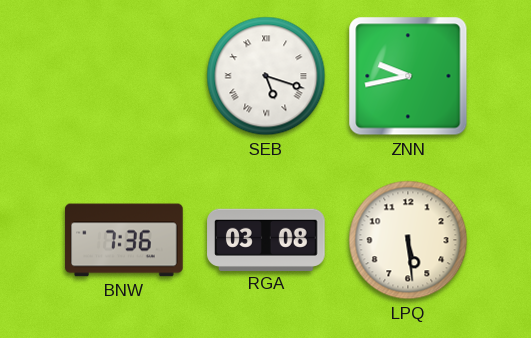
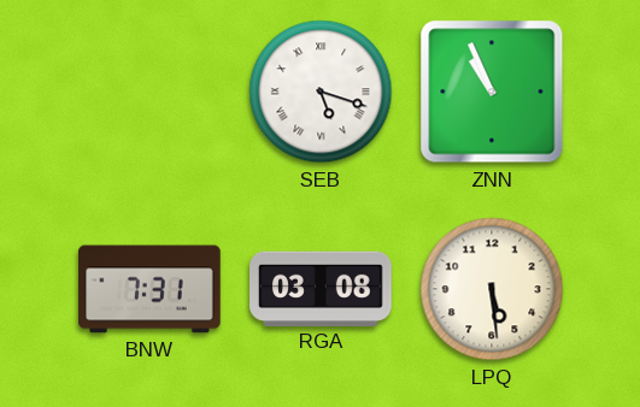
ZNN: 9:43 -> 10:56 (492, 92)
BNW: 7:36 -> 7:31 (149, 289)
